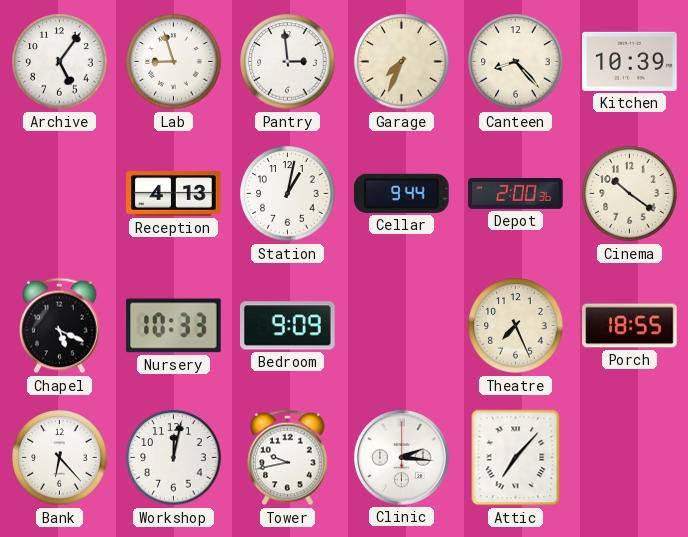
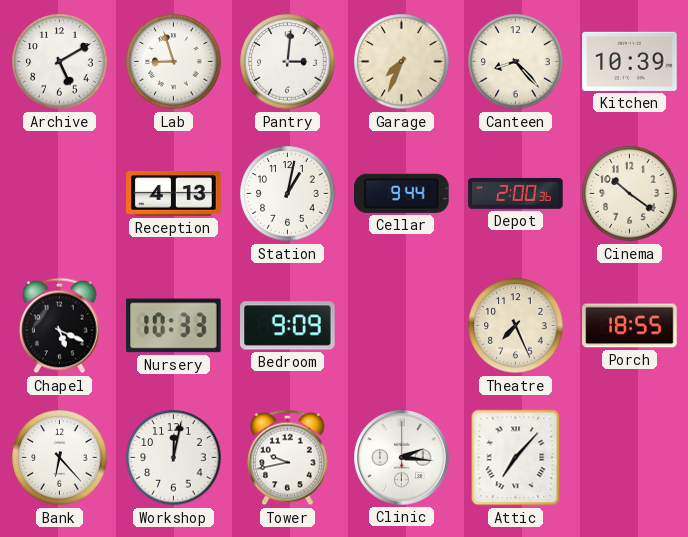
Archive: 5:06 -> 5:10 (60, 62)
Pantry: 2:59 -> 3:01 (288, 62)
